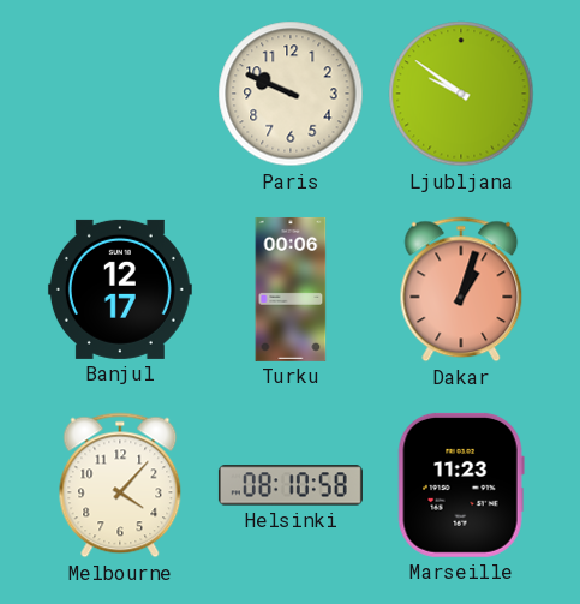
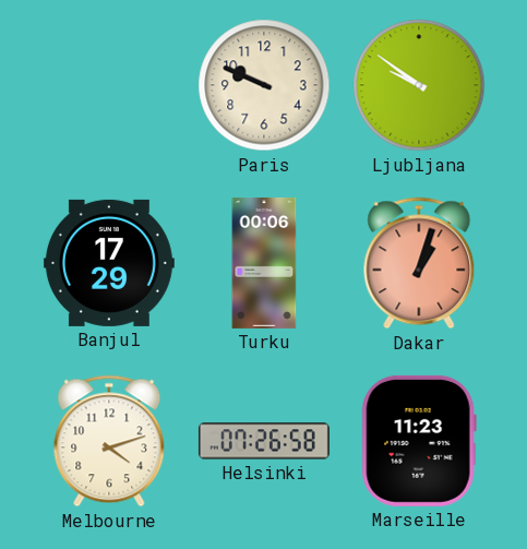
Banjul: 12:17 -> 17:29 (109, 263)
Melbourne: 4:07 -> 4:12 (109, 441)
Helsinki: 08:10 -> 07:26 (264, 441)
